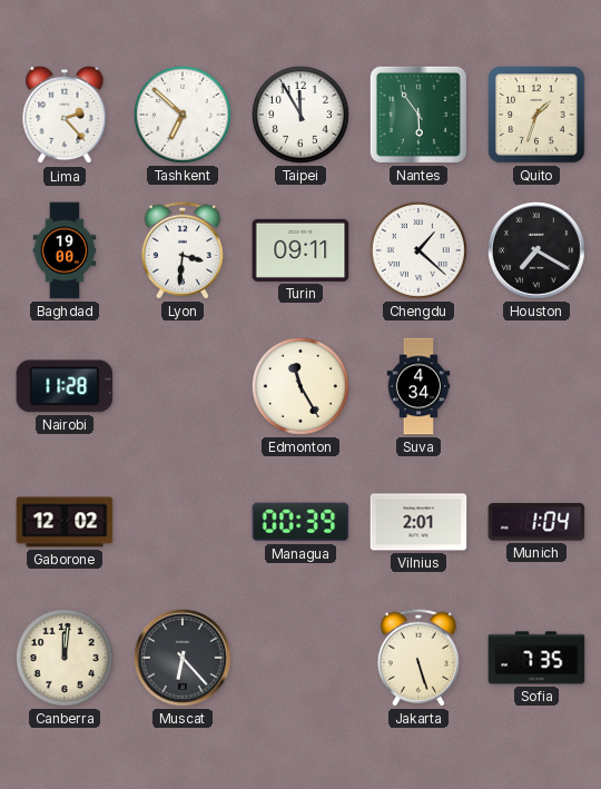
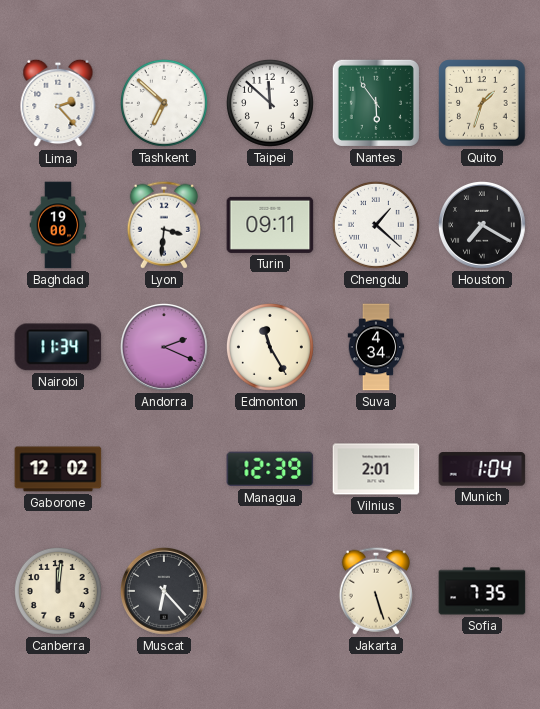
Taipei: 11:55 -> 11:52 (270, 103)
Nairobi: 11:28 -> 11:34 (58, 347)
Andorra: none -> 2:19 (164, 347)
Managua: 00:39 -> 12:39 (270, 469)
